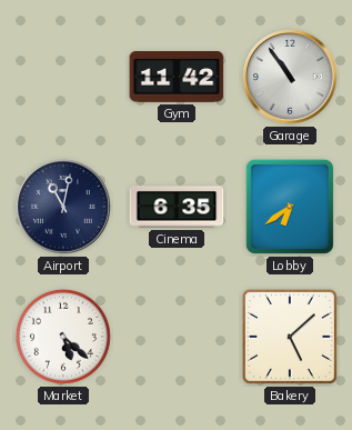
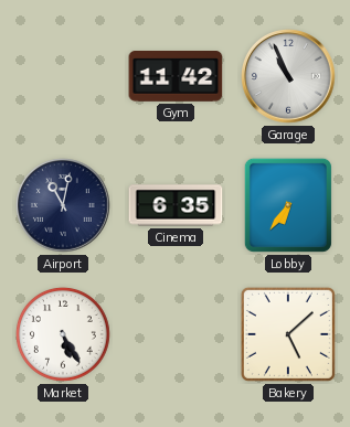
Garage: 10:54 -> 10:56 (288, 76)
Lobby: 6:39 -> 6:36 (288, 205)
Market: 5:22 -> 5:25 (63, 334)
